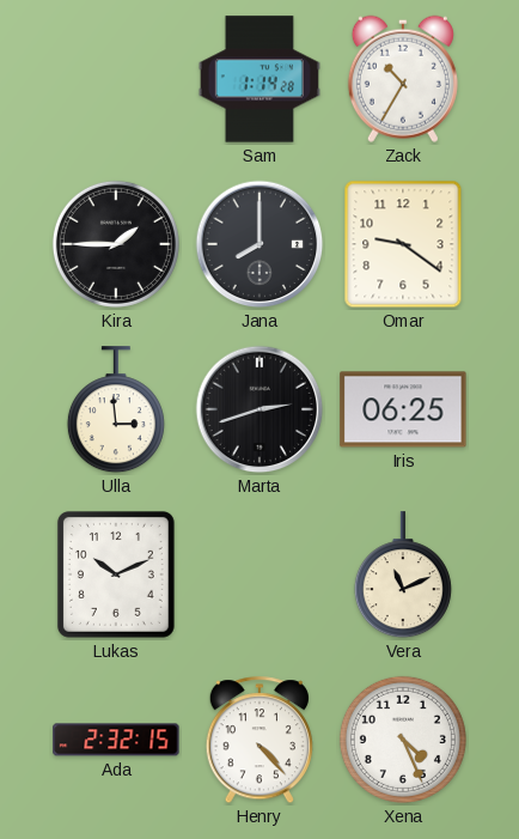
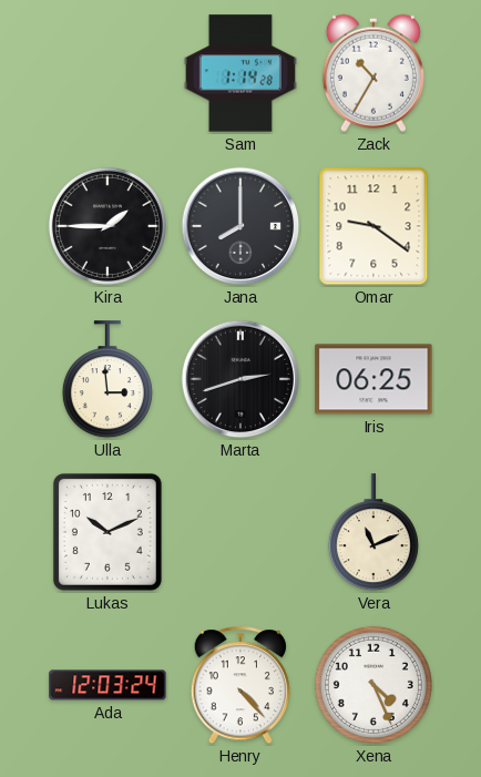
Ada: 2:32 -> 12:03 (108, 685)
